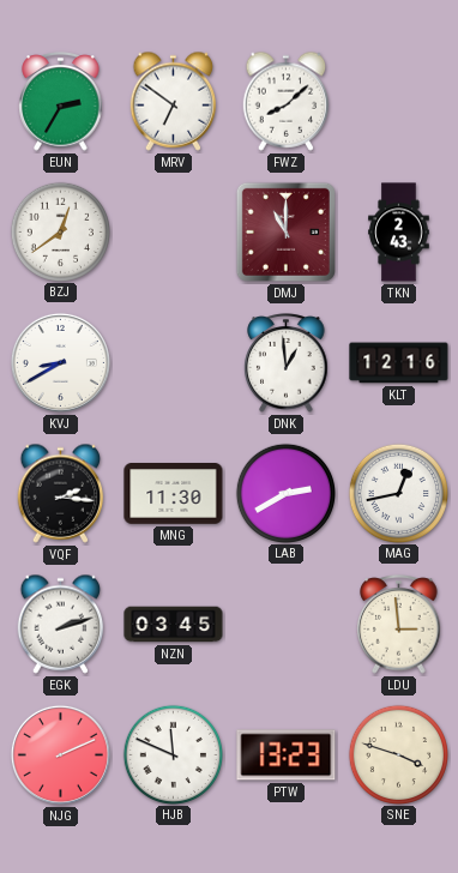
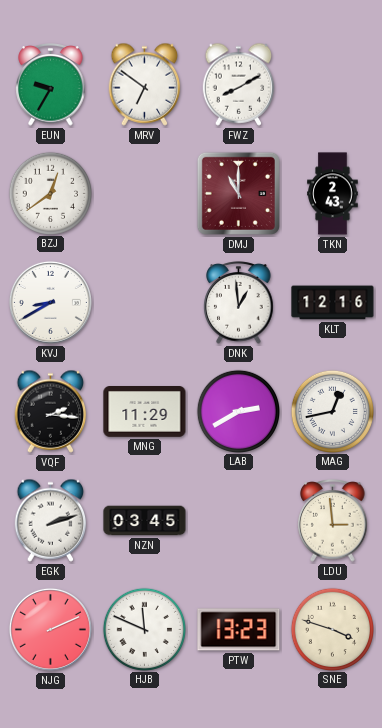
EUN: 2:35 -> 9:35 (51, 85)
FWZ: 8:08 -> 8:10 (239, 84)
MNG: 11:30 -> 11:29 (145, 412)
